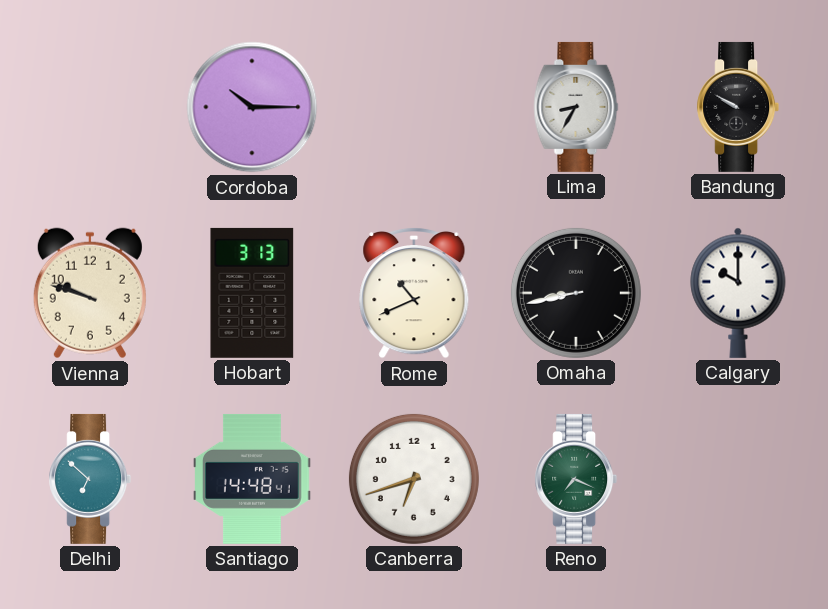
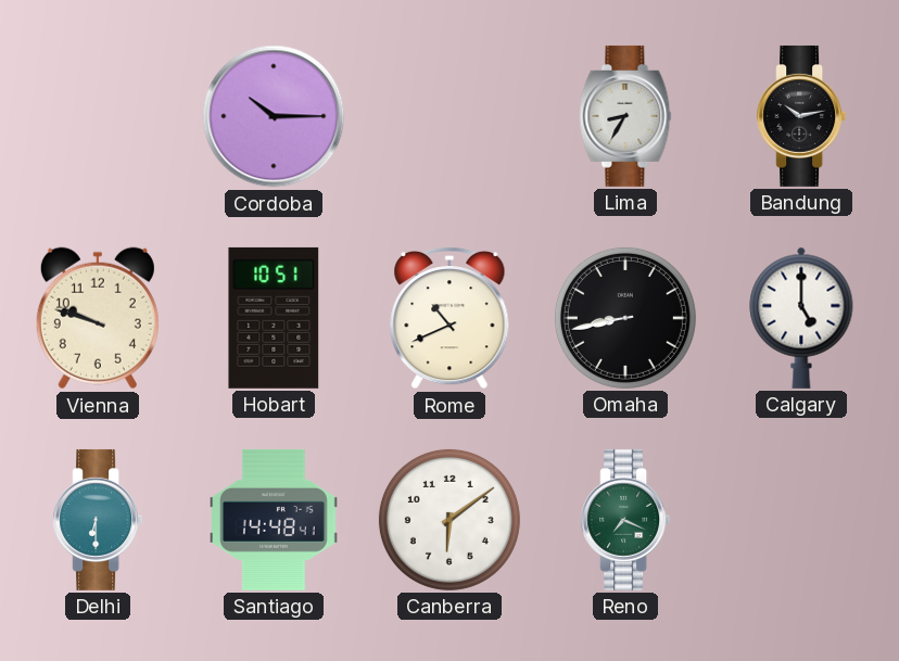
Bandung: 9:50 -> 10:13 (801, 116)
Hobart: 3:13 -> 10:51 (274, 318)
Calgary: 10:00 -> 5:00 (801, 318)
Delhi: 6:52 -> 6:30 (98, 520)
Canberra: 6:42 -> 6:09 (449, 520)
